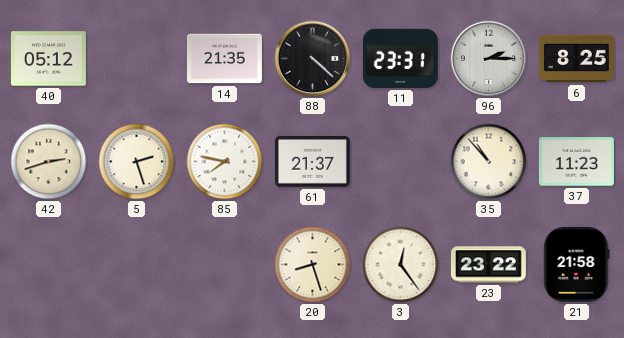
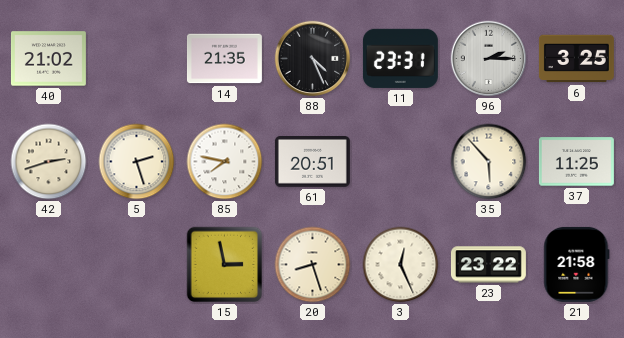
40: 05:12 -> 21:02 (48, 59)
88: 4:22 -> 4:26 (313, 59)
6: 8:25 -> 3:25 (576, 59)
61: 21:37 -> 20:51 (312, 162)
35: 10:53 -> 5:53 (489, 162)
37: 11:23 -> 11:25 (576, 162)
15: none -> 2:58 (225, 265)
3: 12:24 -> 12:26 (401, 265)
